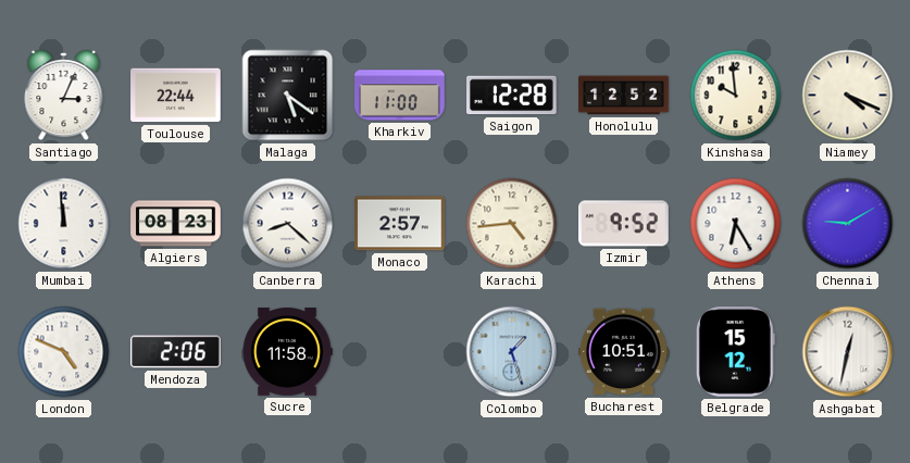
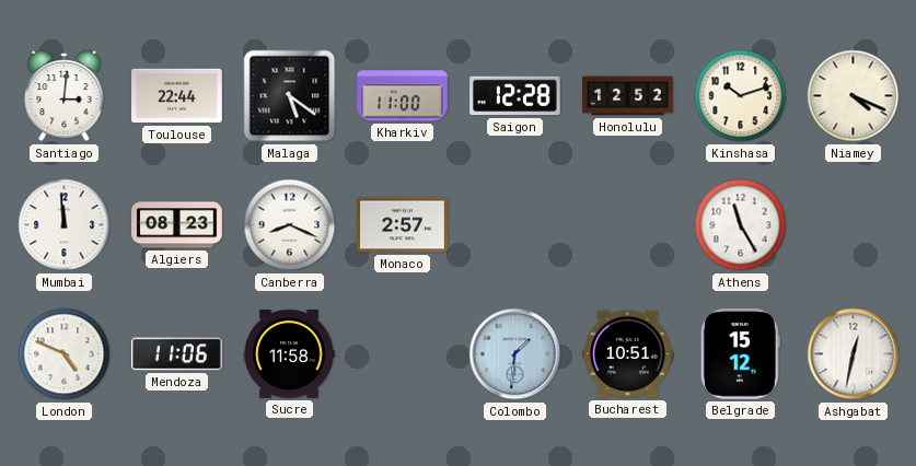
Santiago: 3:04 -> 3:01 (65, 96)
Kinshasa: 9:59 -> 10:12 (741, 96)
Canberra: 8:22 -> 8:19 (290, 225)
Karachi: 4:44 -> none (512, 224)
Izmir: 9:52 -> none (624, 224)
Athens: 6:25 -> 11:25 (741, 225)
Chennai: 9:10 -> none (848, 224)
Mendoza: 2:06 -> 11:06 (177, 354)
Colombo: 1:27 -> 1:31 (515, 354)
